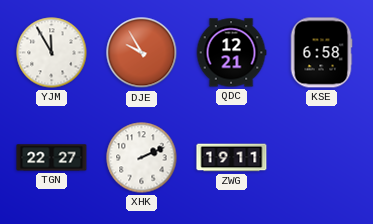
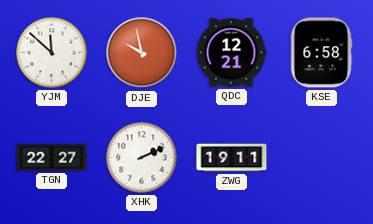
YJM: 11:55 -> 11:52 (52, 53)
DJE: 9:55 -> 9:58 (142, 53)
